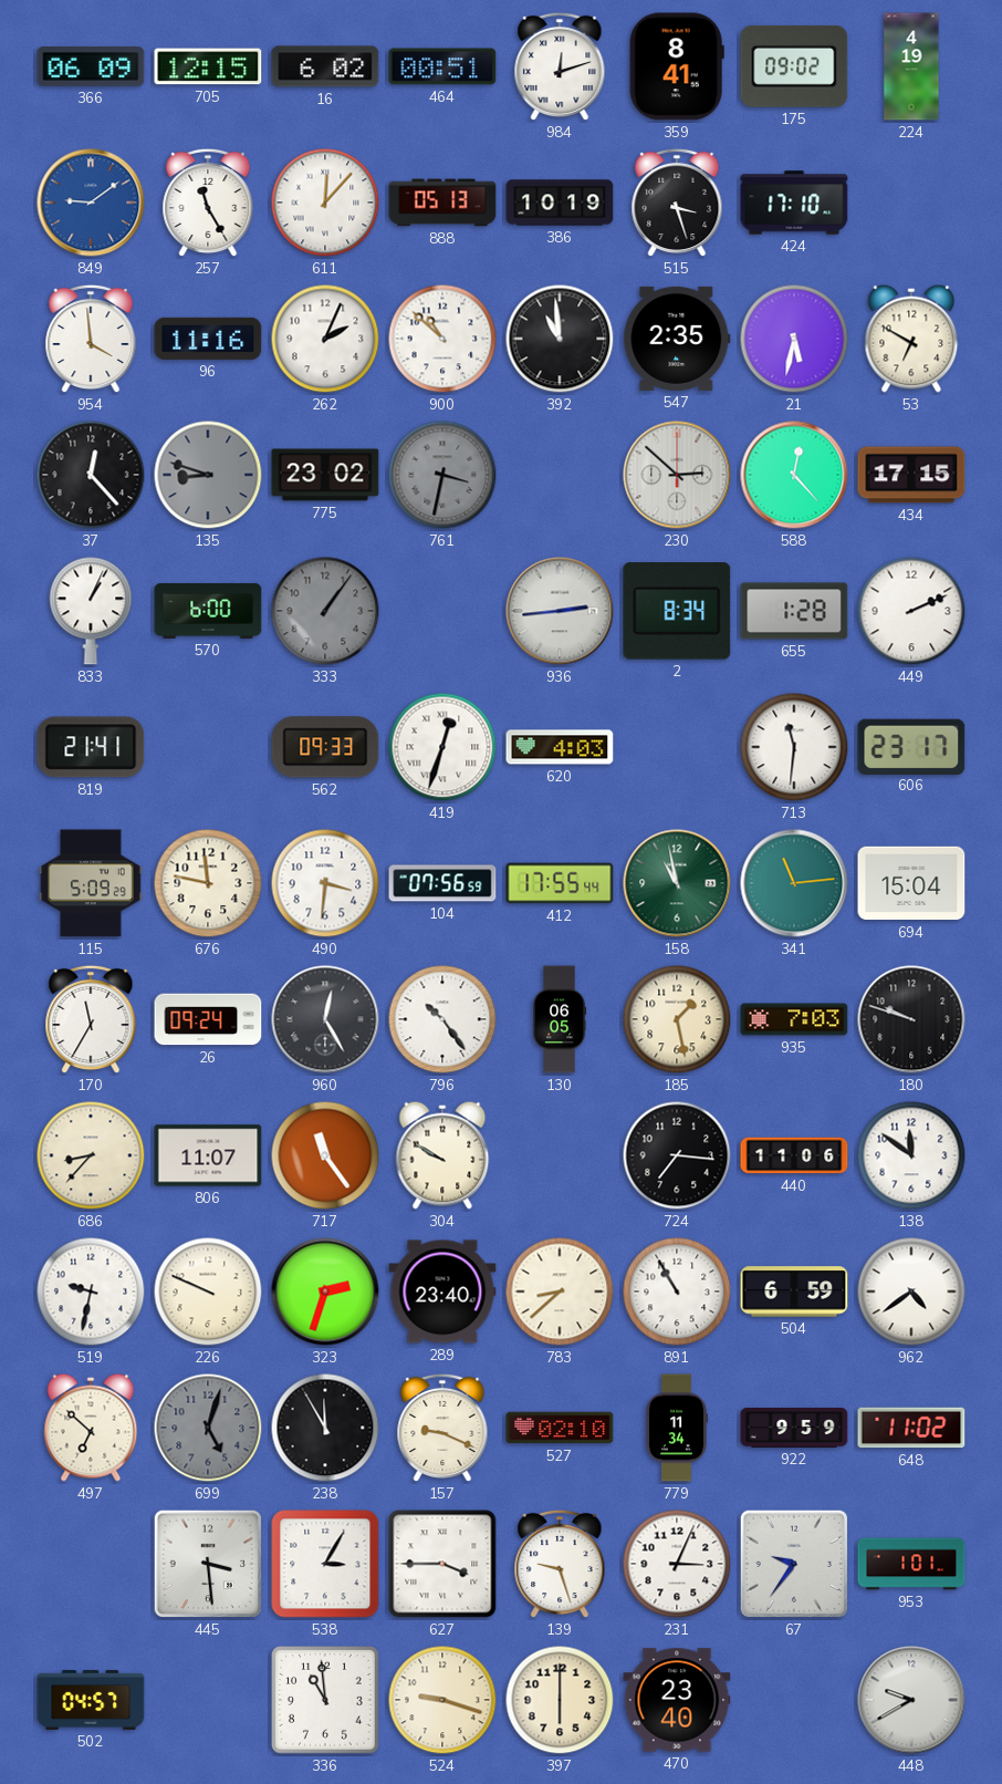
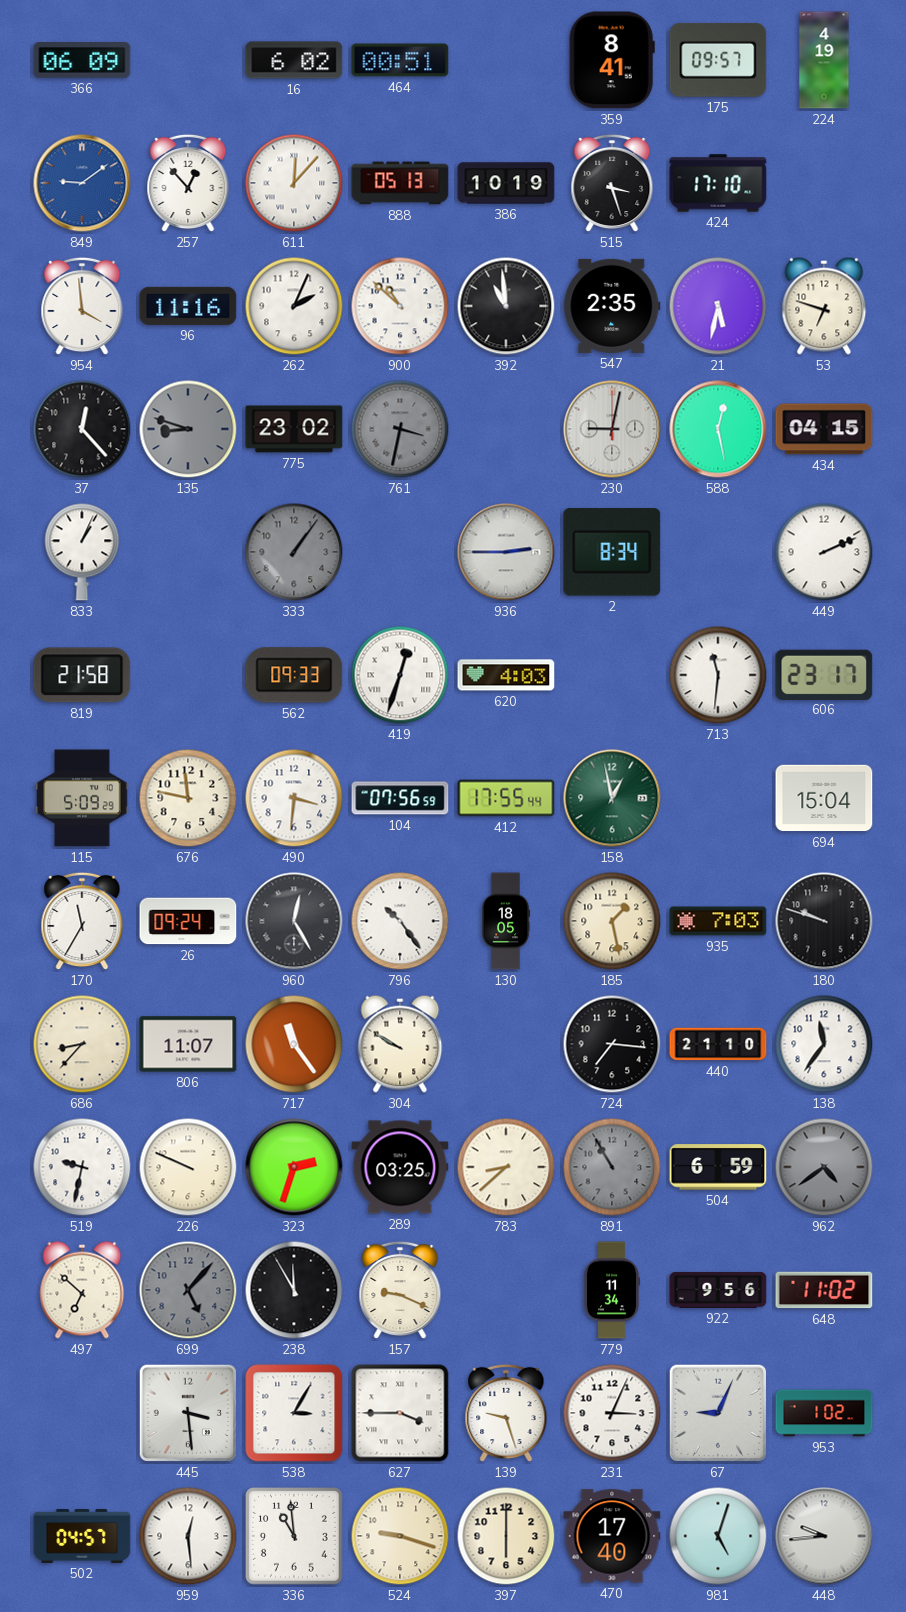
705: 12:15 -> none (208, 66)
984: 12:12 -> none (560, 66)
175: 09:02 -> 09:57 (718, 60)
257: 11:25 -> 12:53 (188, 183)
53: 6:50 -> 6:48 (824, 306)
230: 2:52 -> 9:02 (612, 429)
588: 12:23 -> 12:28 (718, 429)
434: 17:15 -> 04:15 (824, 429)
570: 6:00 -> none (208, 611)
936: 2:44 -> 2:45 (506, 552)
655: 1:28 -> none (794, 611)
819: 21:41 -> 21:58 (82, 675)
158: 10:58 -> 12:58 (612, 798)
341: 11:14 -> none (794, 883)
130: 06:05 -> 18:05 (506, 921)
440: 11:06 -> 21:10 (718, 1044)
138: 11:51 -> 11:36 (824, 1044)
289: 23:40 -> 03:25 (400, 1167)
891 dial: white -> grey (612, 1167)
962 dial: white -> grey (824, 1167)
699: 5:03 -> 5:07 (188, 1290)
527: 02:10 -> none (560, 1428)
922: 9:59 -> 9:56 (718, 1290)
67: 9:36 -> 9:04 (718, 1413)
953: 1:01 -> 1:02 (824, 1413)
959: none -> 12:29 (188, 1536)
470: 23:40 -> 17:40 (612, 1536)
981: none -> 5:03 (718, 1536)
448: 9:40 -> 9:44 (824, 1536)
